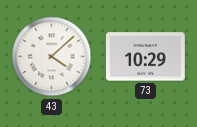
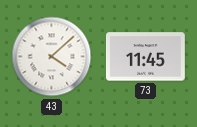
73: 10:29 -> 11:45 (145, 57)
